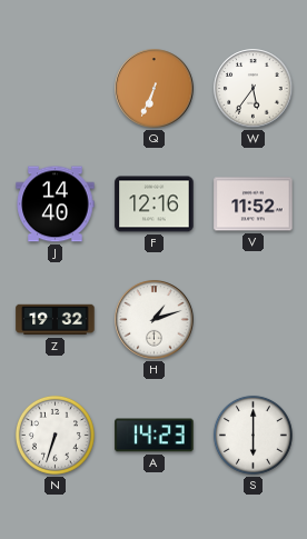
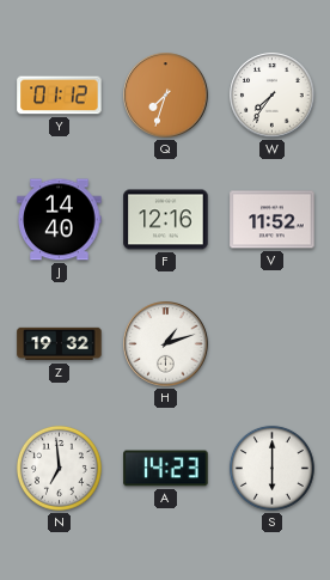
Y: none -> 01:12 (60, 96)
Q: 6:34 -> 7:33 (166, 96)
W: 5:36 -> 7:36 (273, 96)
N: 6:33 -> 6:59 (59, 468)
